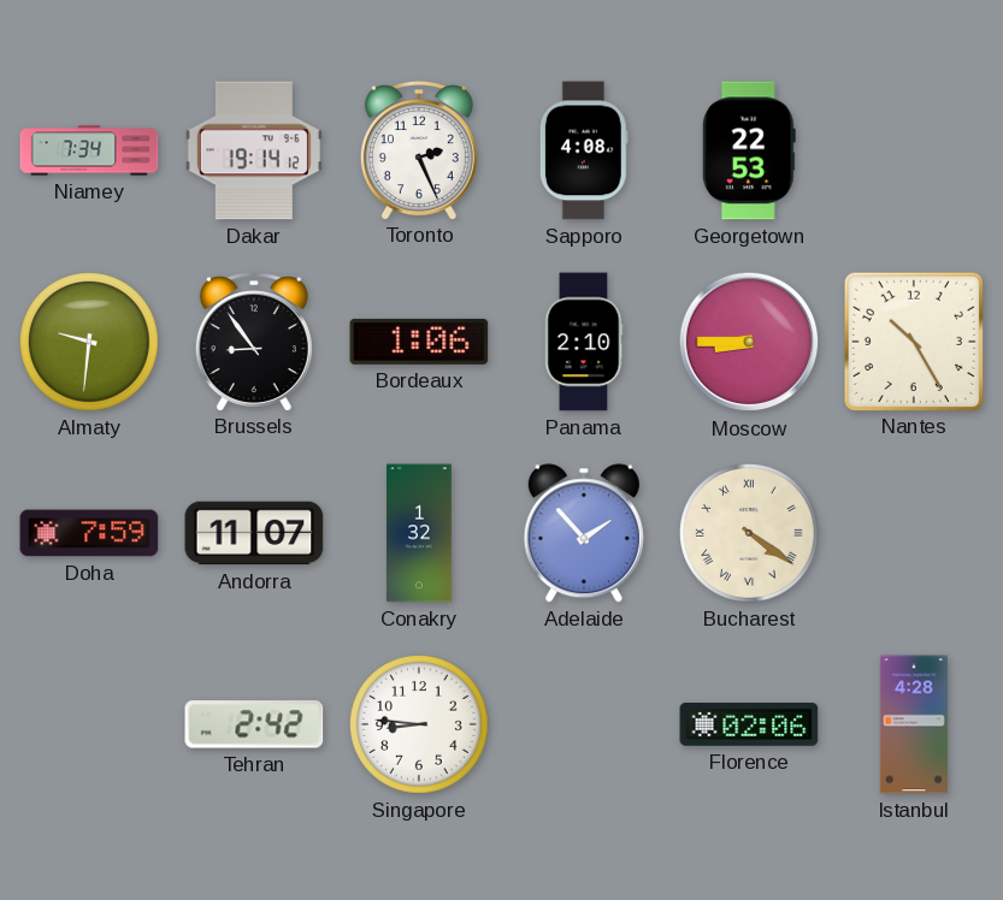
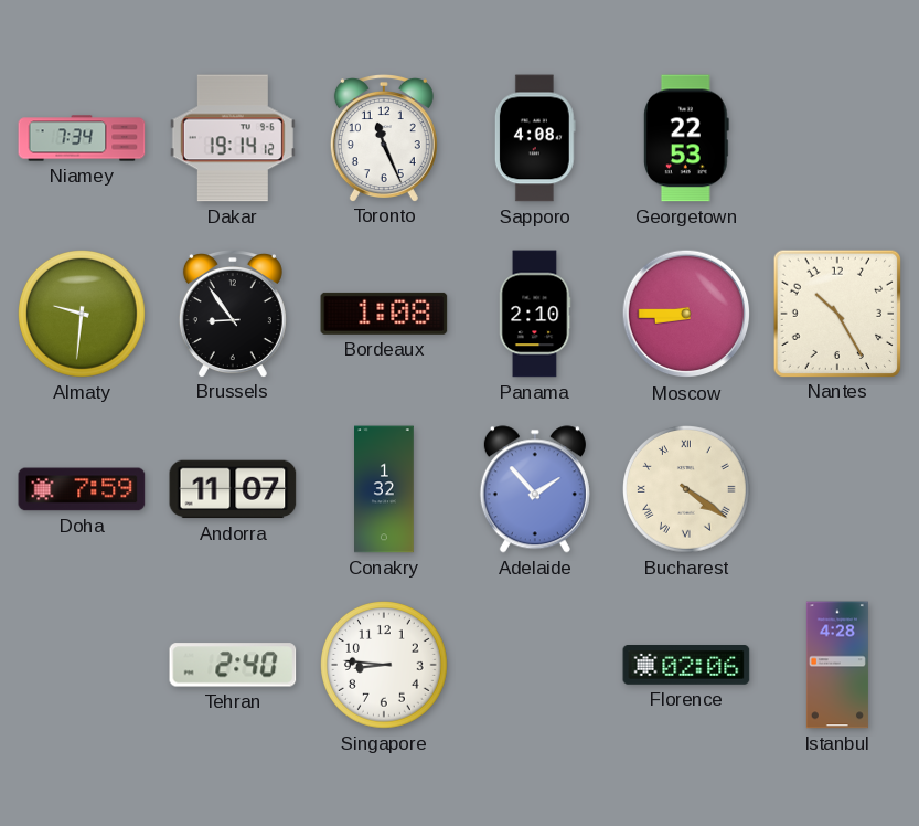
Toronto: 2:26 -> 11:26 (384, 138)
Bordeaux: 1:06 -> 1:08 (384, 314)
Tehran: 2:42 -> 2:40 (233, 665)
